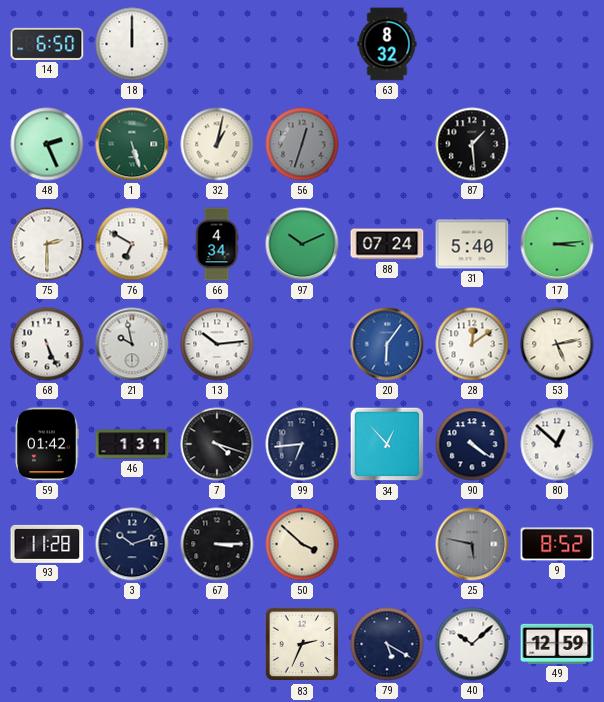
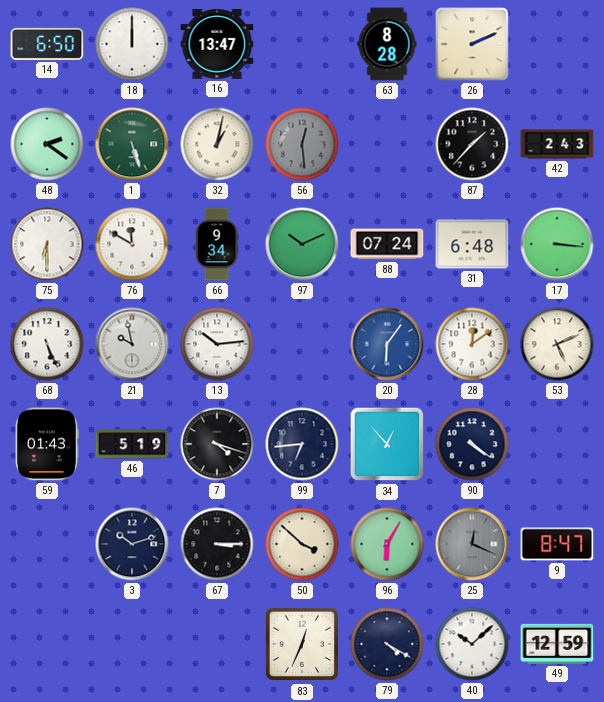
16: none -> 13:47 (217, 45)
63: 8:32 -> 8:28 (387, 44)
26: none -> 2:11 (472, 44)
48: 2:26 -> 2:21 (47, 144)
56: 12:33 -> 12:29 (302, 144)
87: 1:29 -> 1:37 (472, 144)
42: none -> 2:43 (557, 144)
75: 2:30 -> 6:30 (47, 244)
76: 6:50 -> 11:50 (132, 244)
66: 4:34 -> 9:34 (217, 244)
31: 5:40 -> 6:48 (472, 244)
17: 3:14 -> 3:16 (557, 244)
53: 5:13 -> 5:11 (557, 344)
59: 01:42 -> 01:43 (47, 444)
46: 1:31 -> 5:19 (132, 444)
80: 12:52 -> none (557, 444)
93: 11:28 -> none (47, 544)
96: none -> 6:05 (387, 544)
25: 5:47 -> 12:19 (472, 544)
9: 8:52 -> 8:47 (557, 544)
83: 2:34 -> 12:34 (302, 644)
79: 5:20 -> 4:20 (387, 644)
